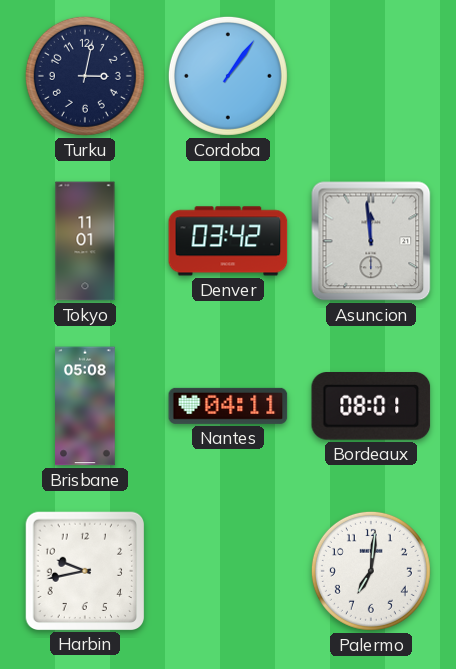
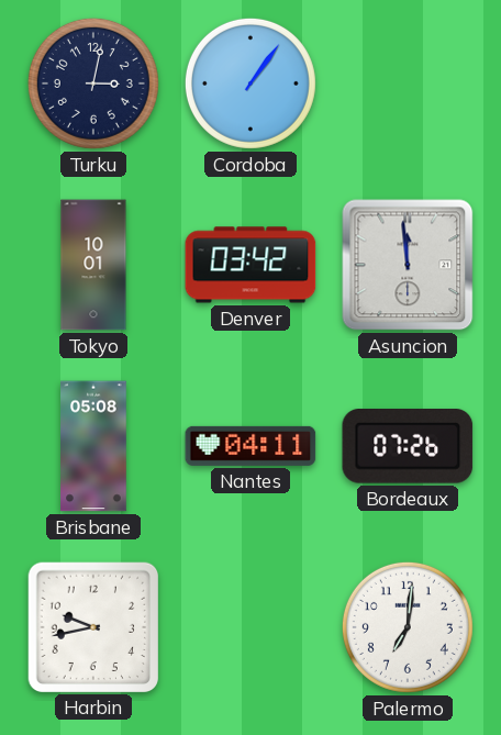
Tokyo: 11:01 -> 10:01 (93, 265)
Bordeaux: 08:01 -> 07:26 (408, 447)
